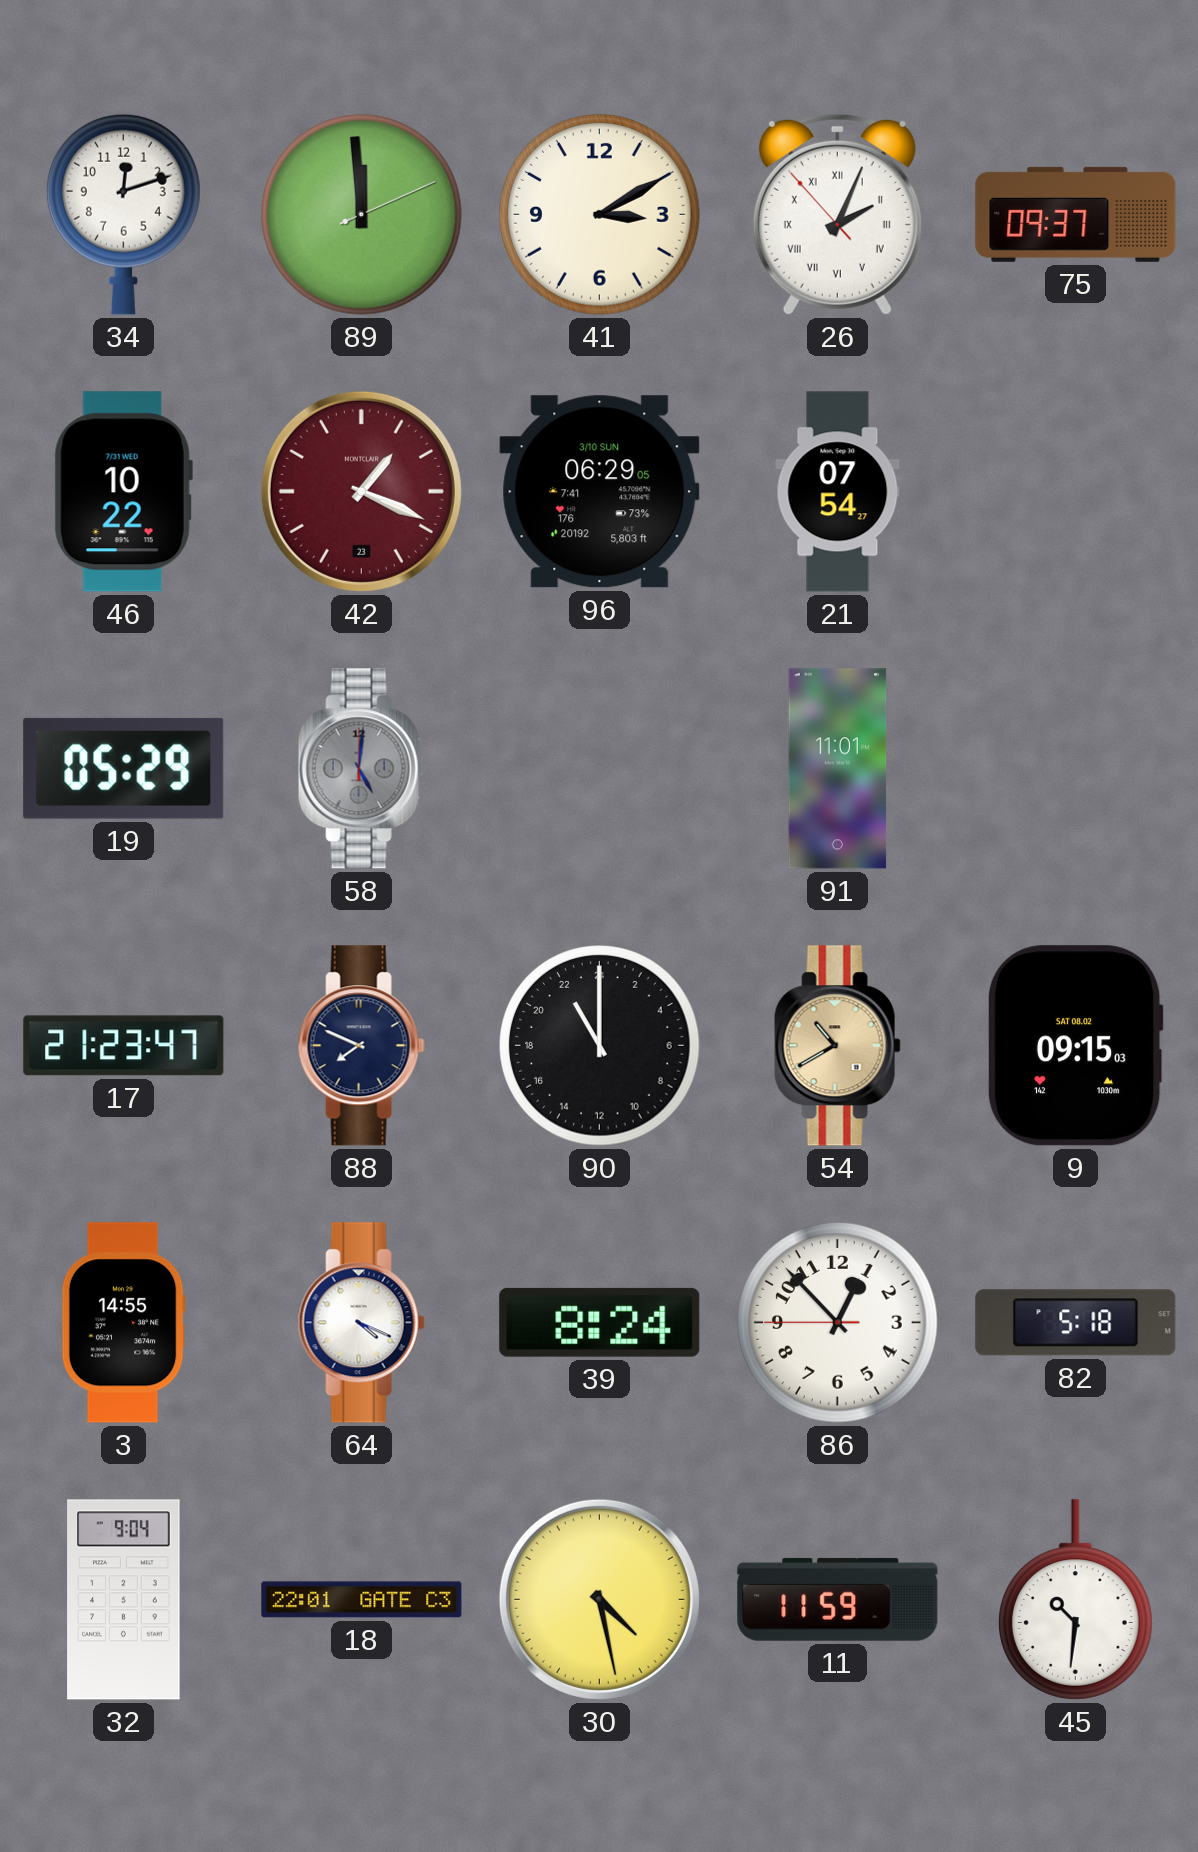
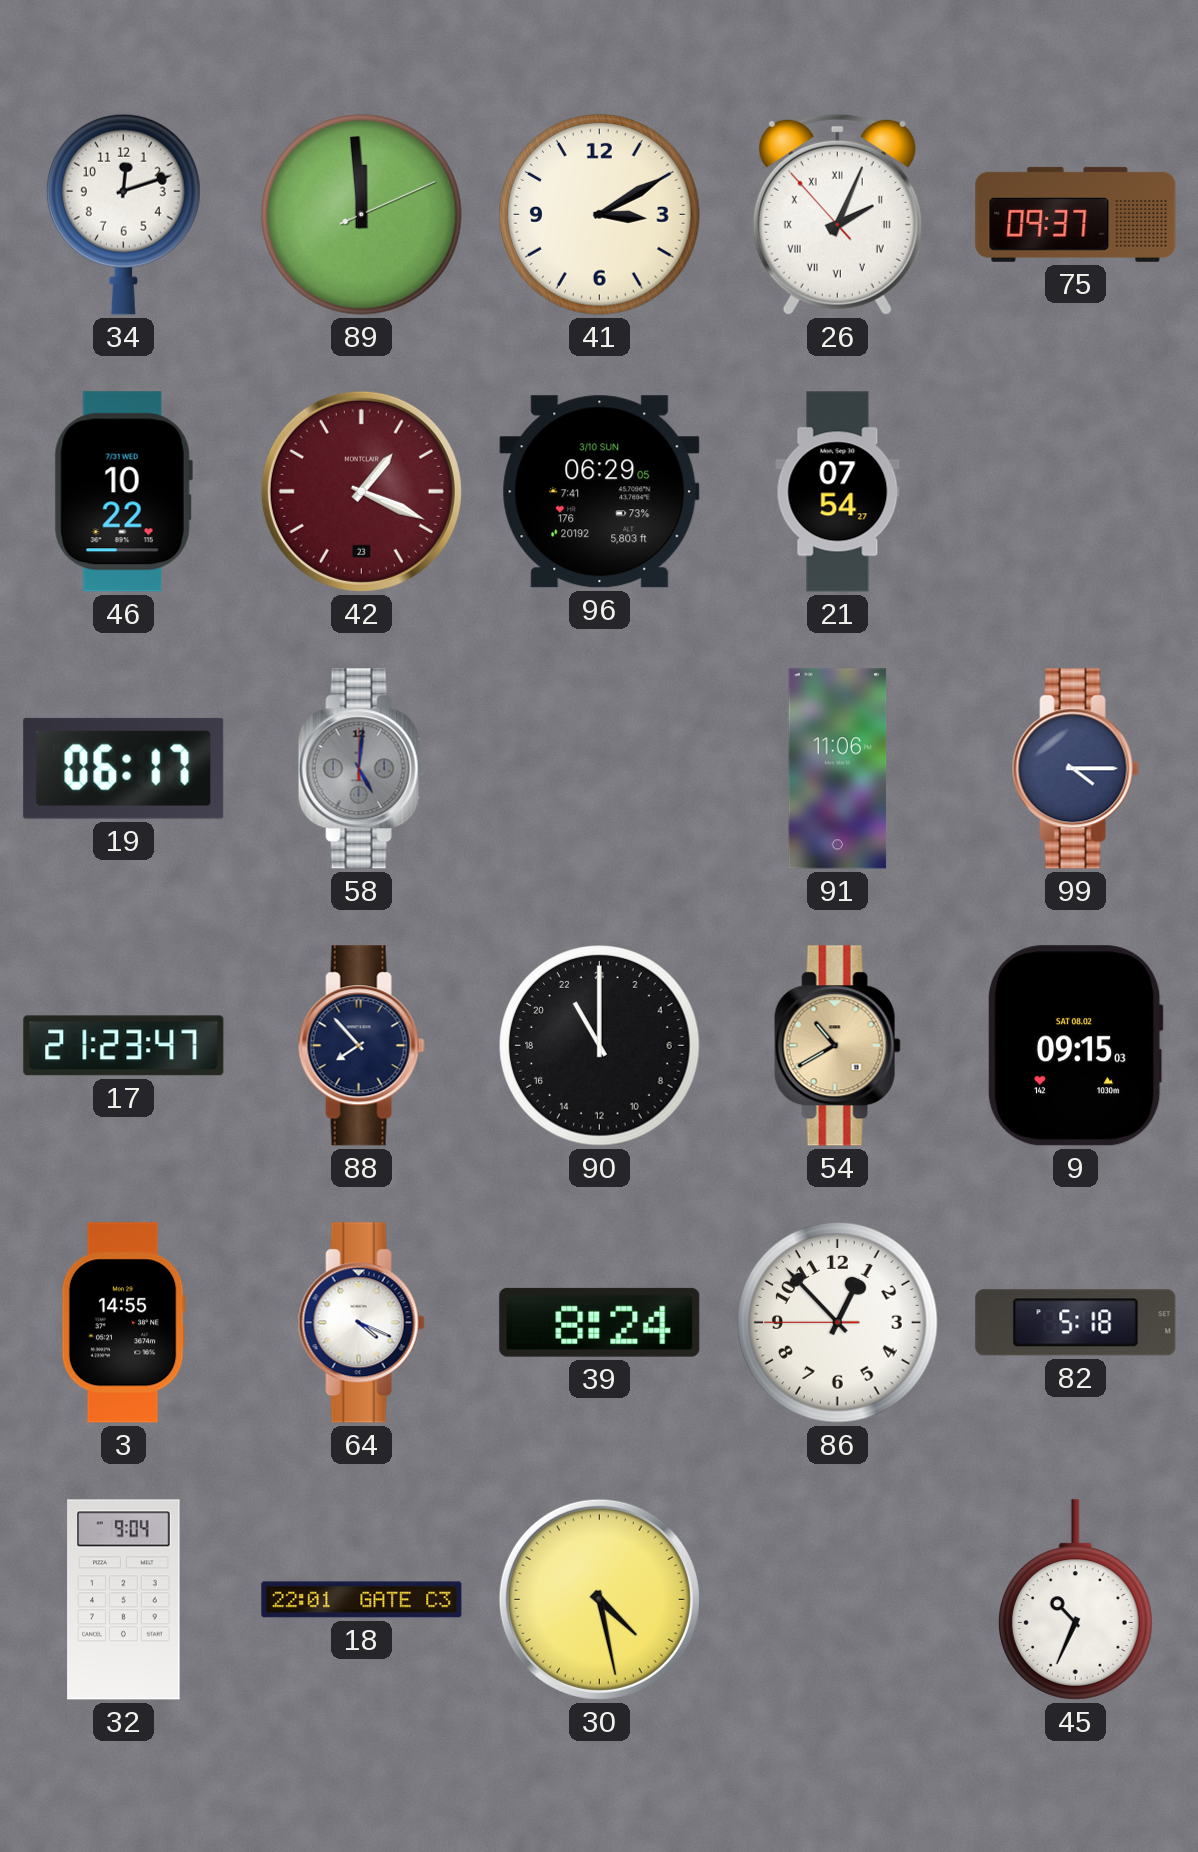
19: 05:29 -> 06:17 (124, 768)
91: 11:01 -> 11:06 (838, 769)
99: none -> 4:15 (1075, 769)
88: 7:49 -> 7:53 (361, 1046)
11: 11:59 -> none (838, 1599)
45: 10:31 -> 10:34 (1075, 1600)
